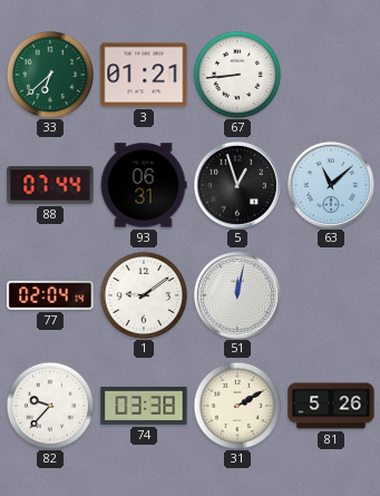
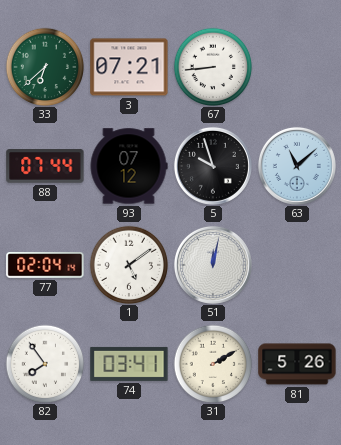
3: 01:21 -> 07:21 (129, 67)
93: 06:31 -> 07:12 (129, 166)
5: 12:57 -> 9:57 (213, 166)
1: 9:09 -> 5:09 (129, 265)
82: 9:37 -> 7:54 (45, 364)
74: 03:38 -> 03:41 (129, 364)
